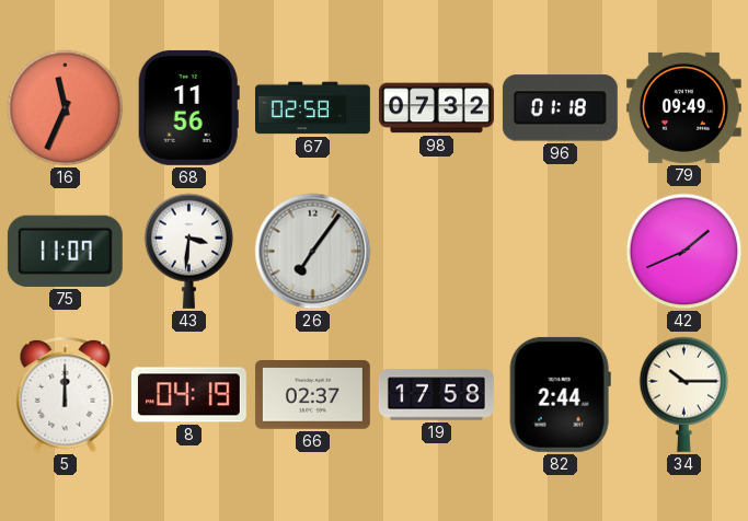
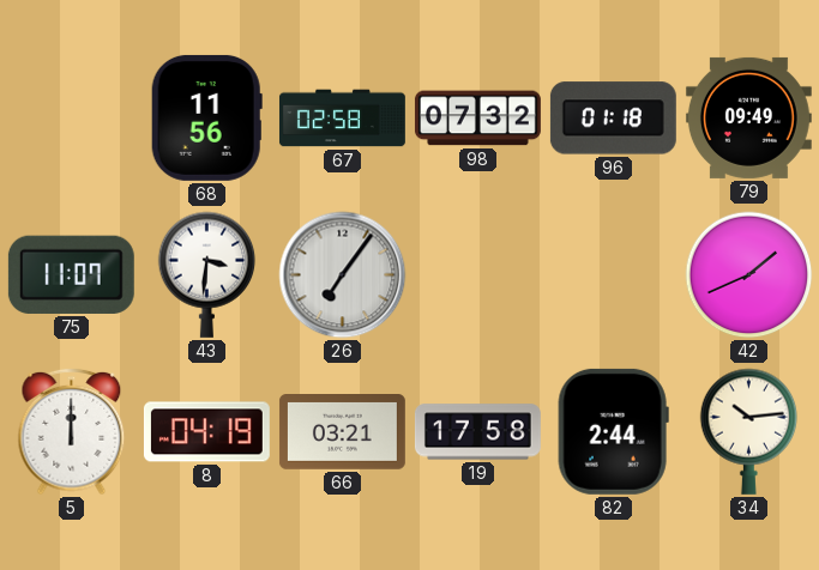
16: 11:34 -> none (66, 108)
66: 02:37 -> 03:21 (342, 432)
34: 10:15 -> 10:14 (749, 431)
